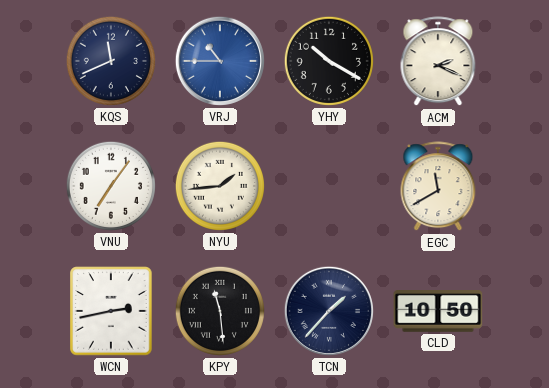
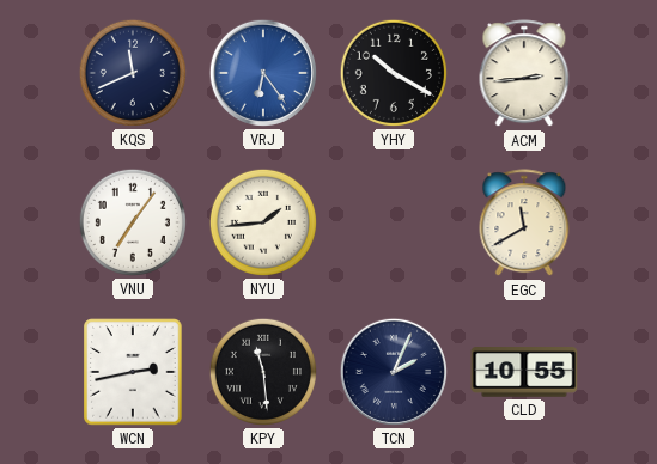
VRJ: 10:45 -> 6:24 (263, 73)
ACM: 2:19 -> 2:44 (524, 74)
TCN: 1:37 -> 2:04 (394, 372)
CLD: 10:50 -> 10:55 (524, 373)
